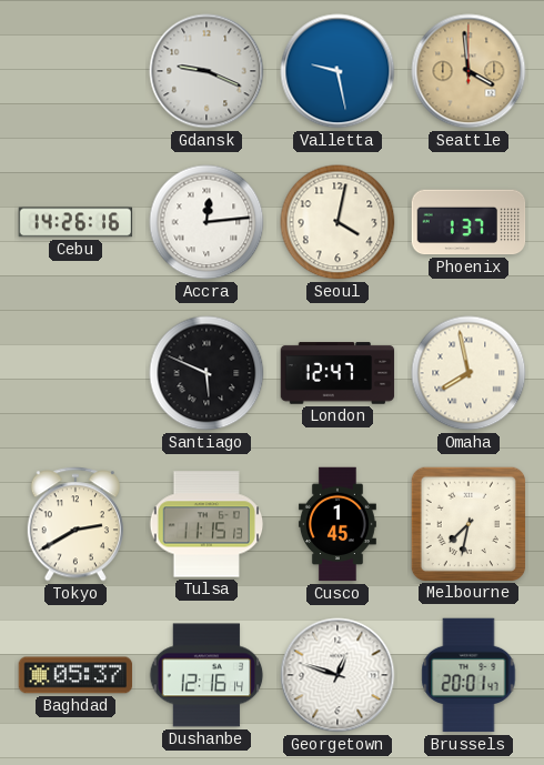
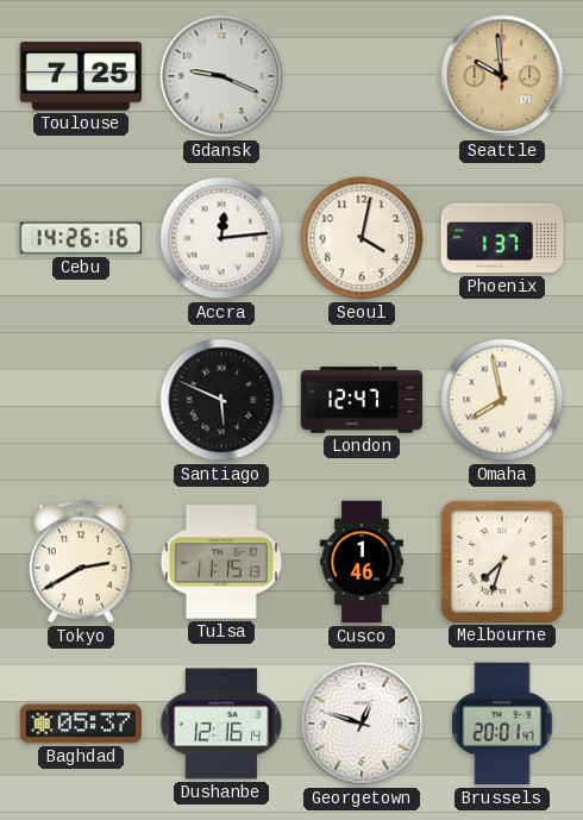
Toulouse: none -> 7:25 (81, 76)
Valletta: 9:28 -> none (338, 71)
Seattle: 3:59 -> 9:59 (502, 76)
Cusco: 1:45 -> 1:46 (362, 562)
Melbourne: 7:32 -> 7:33 (501, 561)
